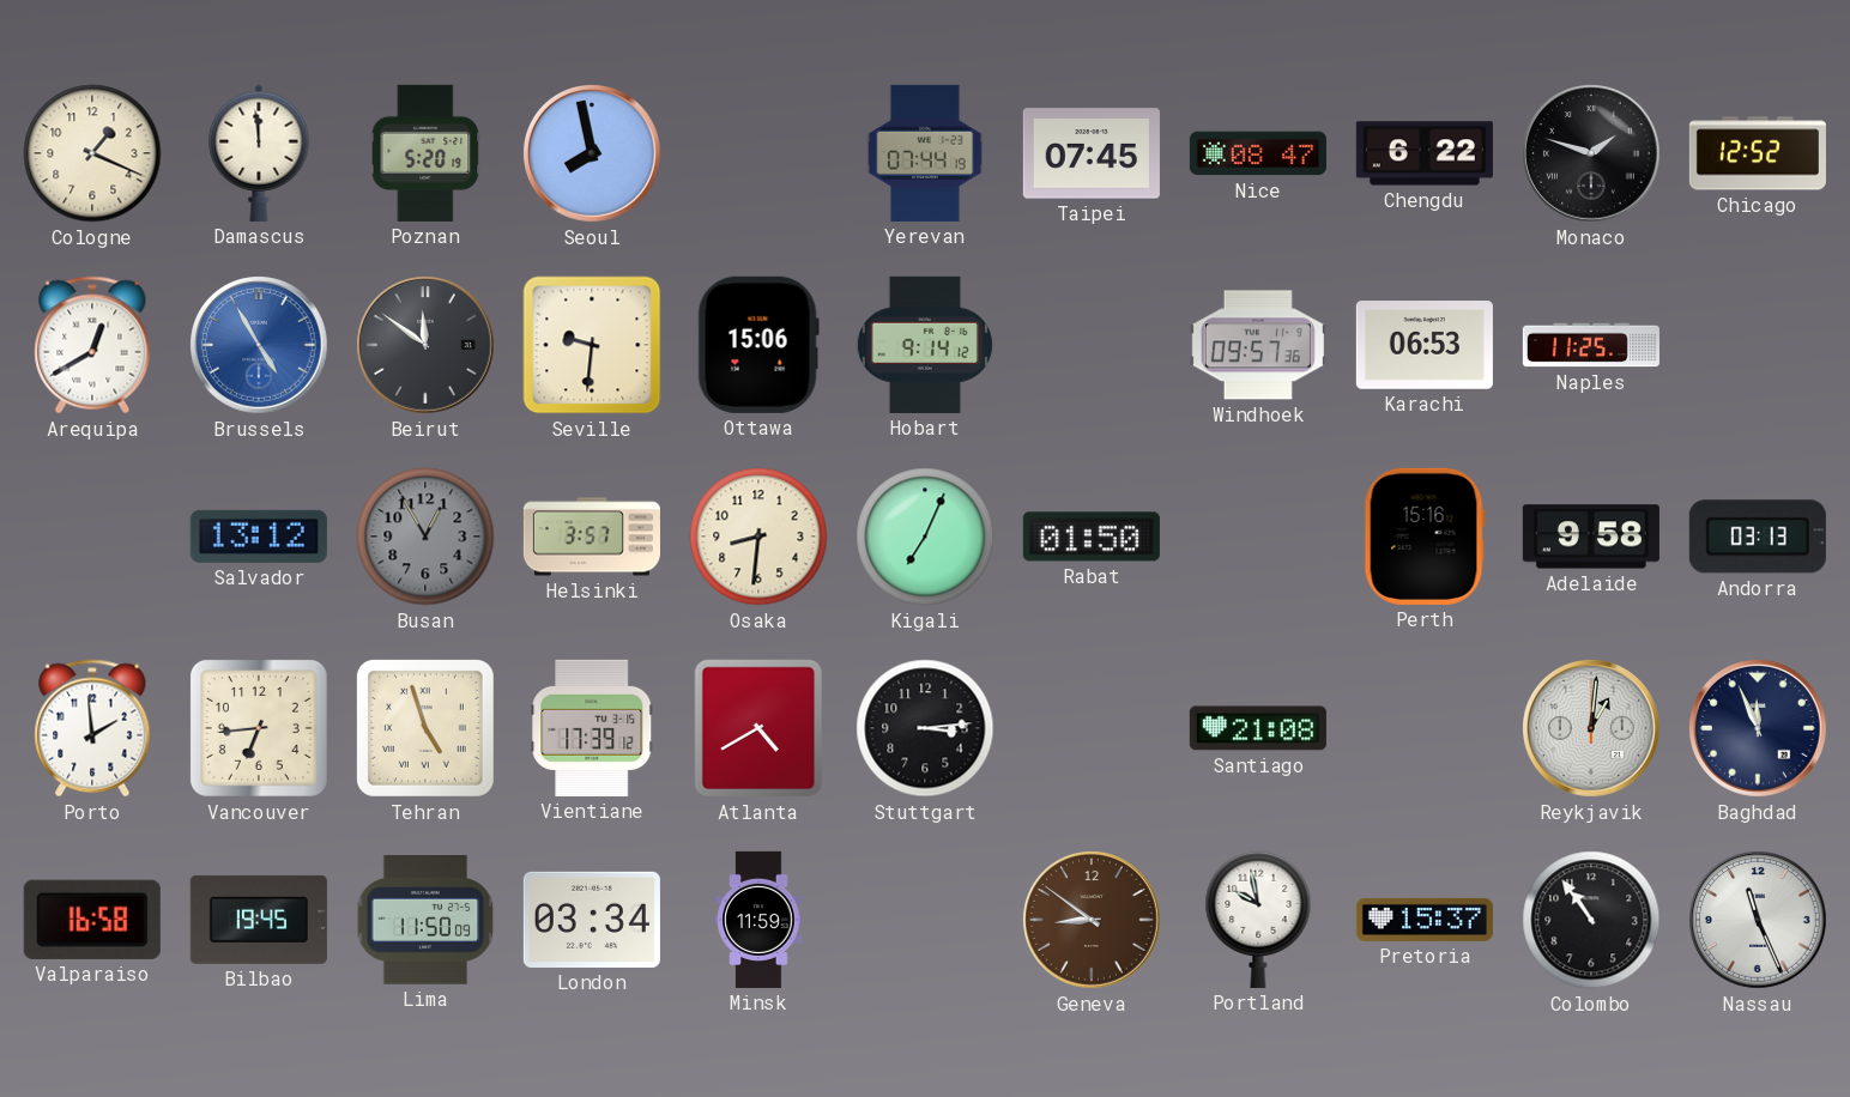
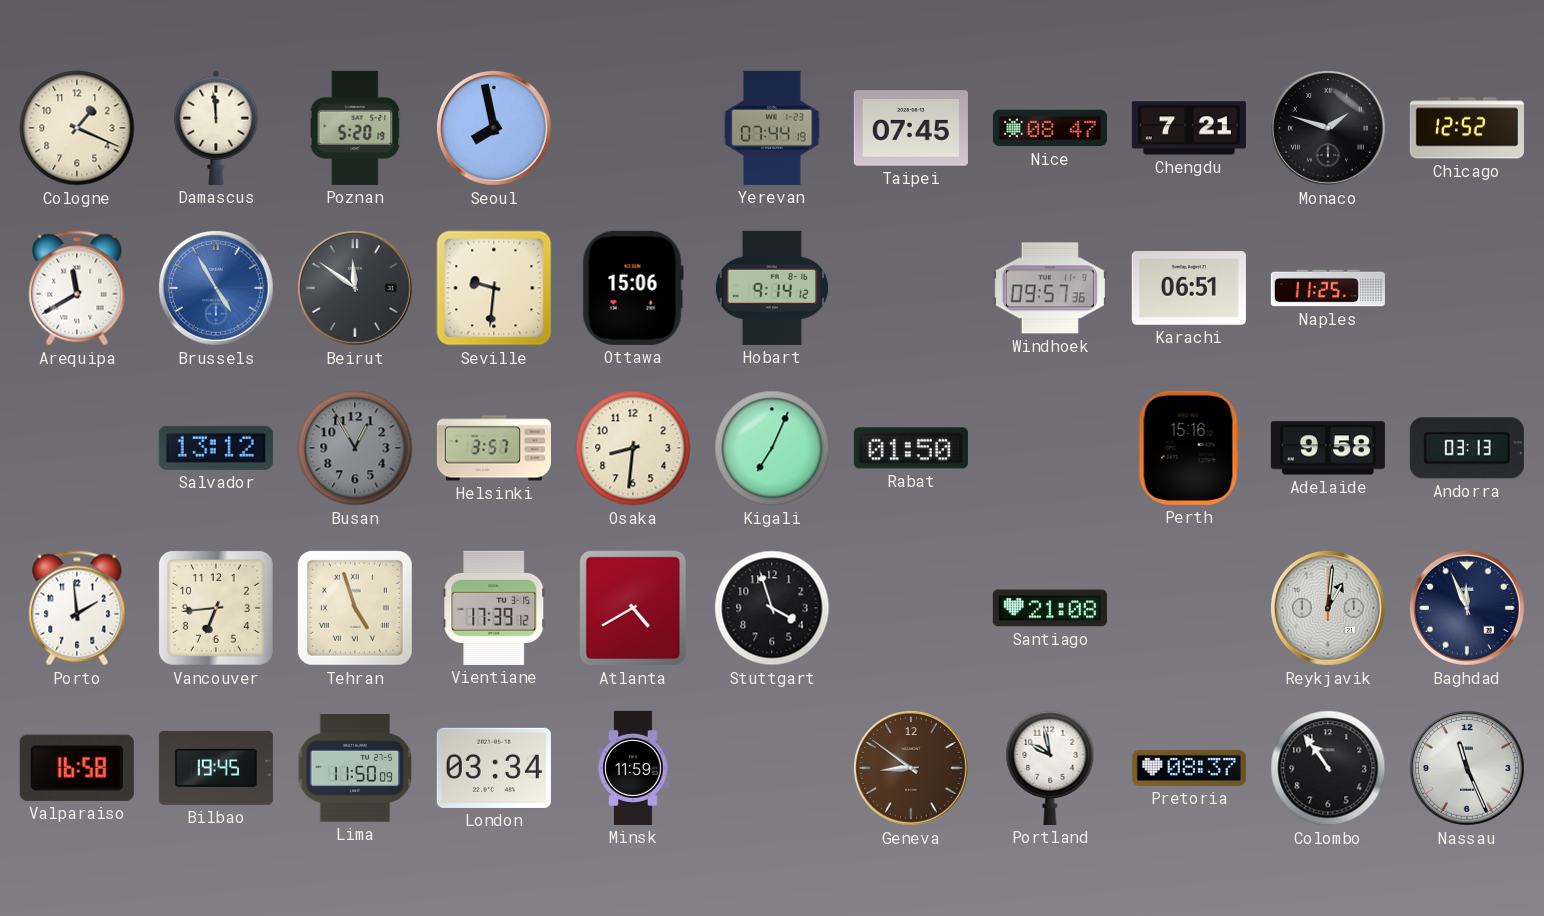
Chengdu: 6:22 -> 7:21 (1189, 128)
Arequipa: 12:40 -> 11:40 (77, 288)
Karachi: 06:53 -> 06:51 (1189, 289)
Stuttgart: 3:14 -> 3:57 (772, 608)
Pretoria: 15:37 -> 08:37 (1189, 768)
